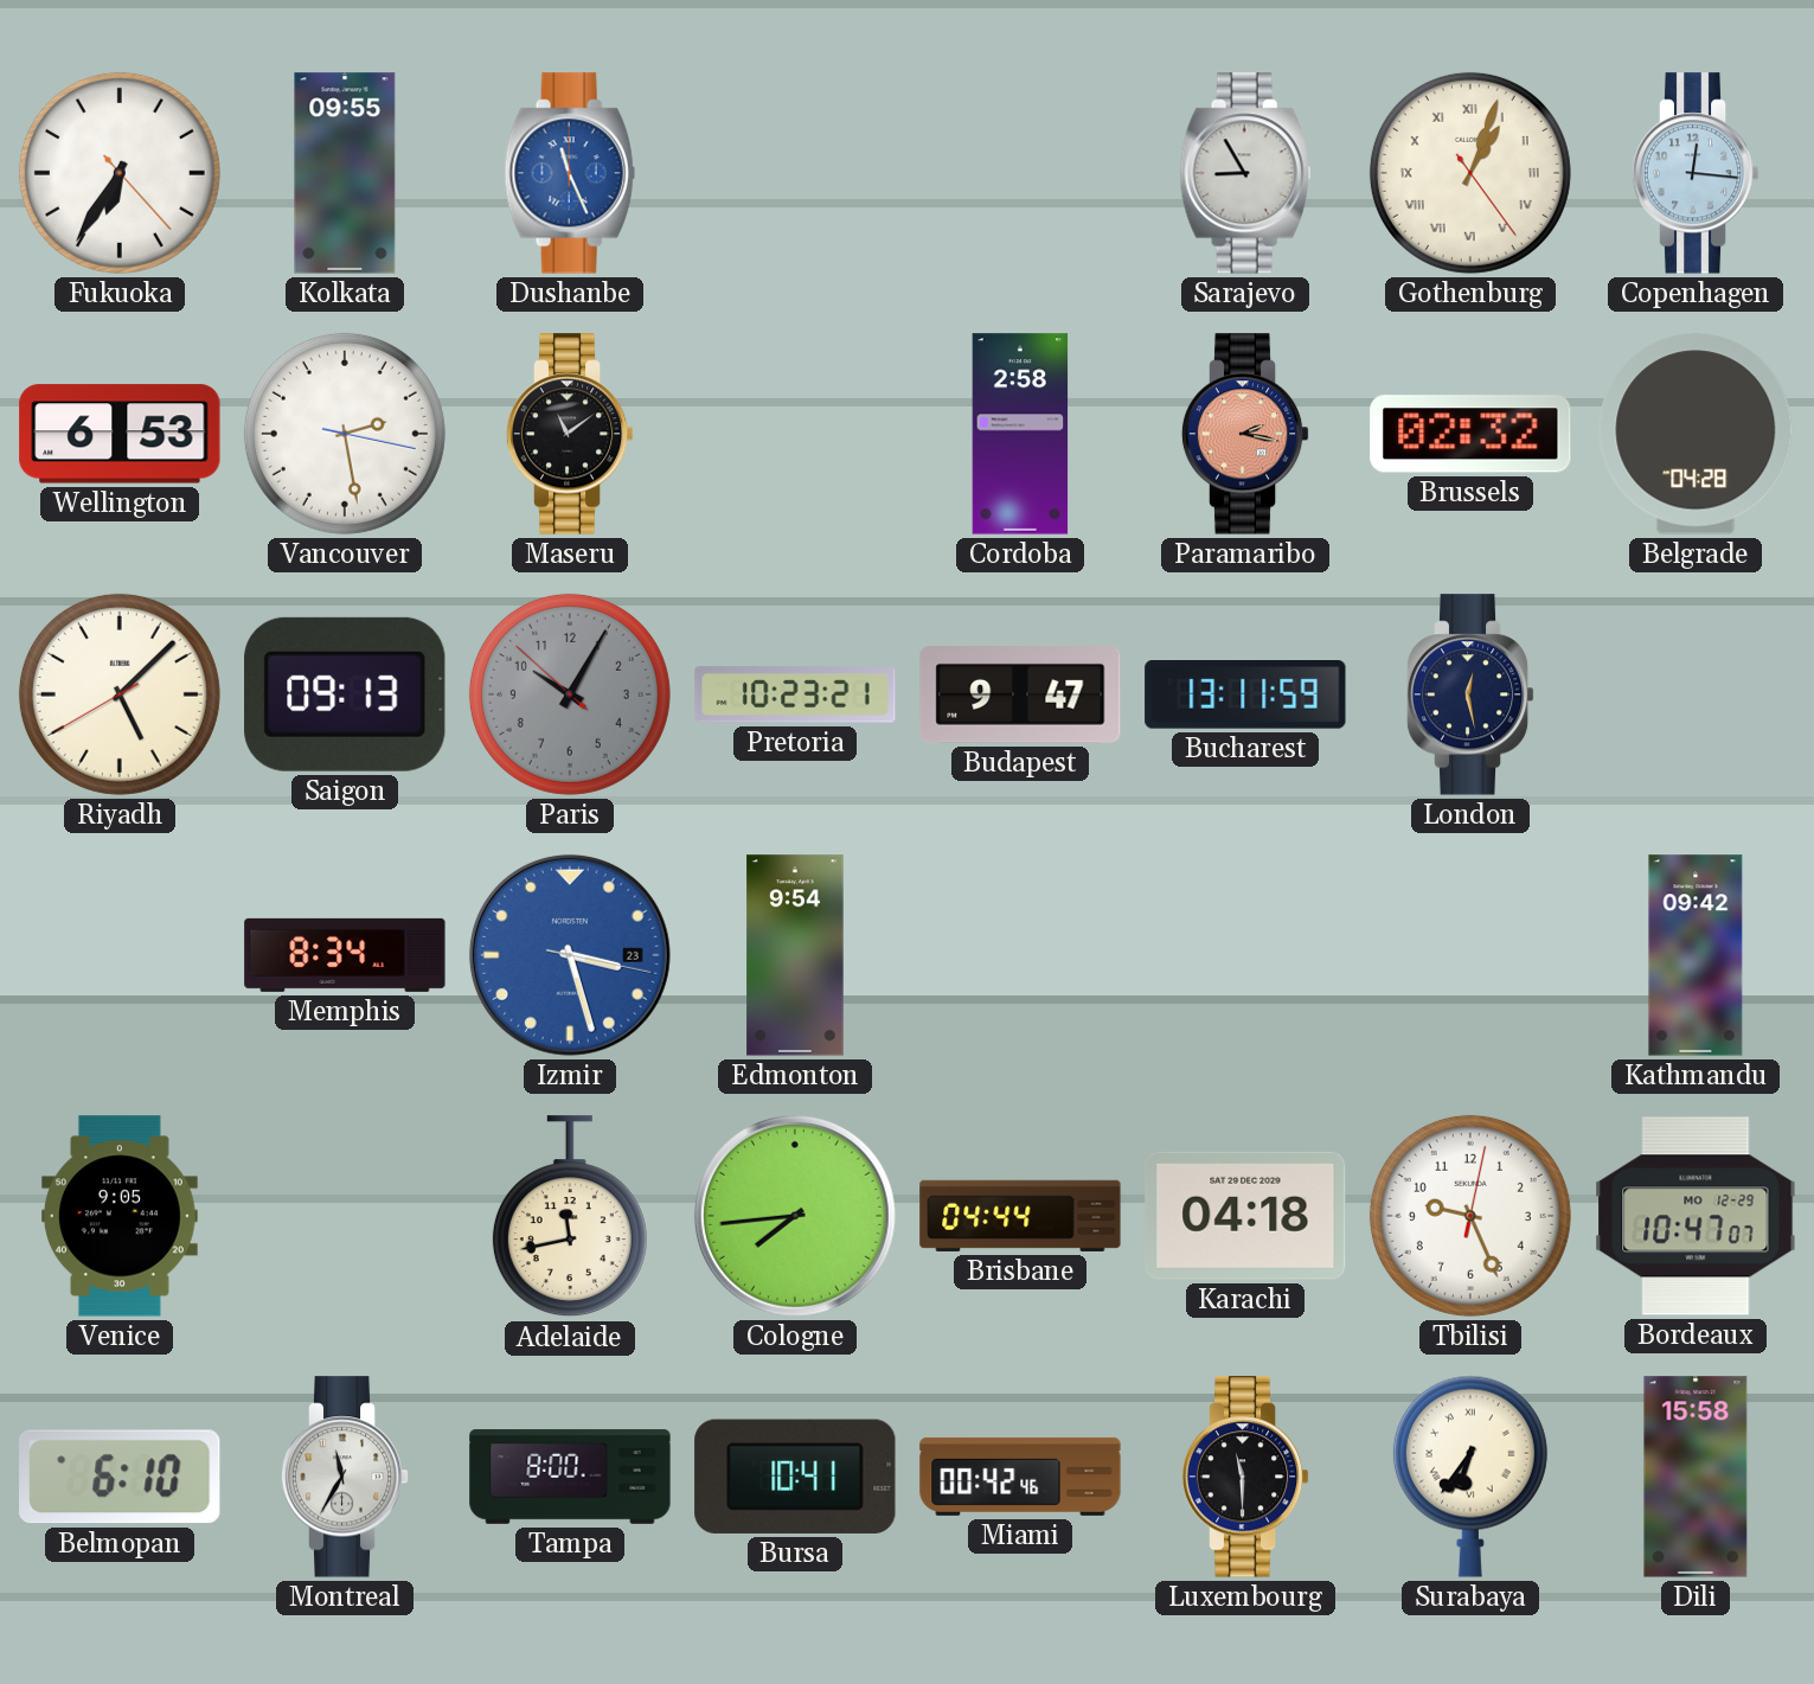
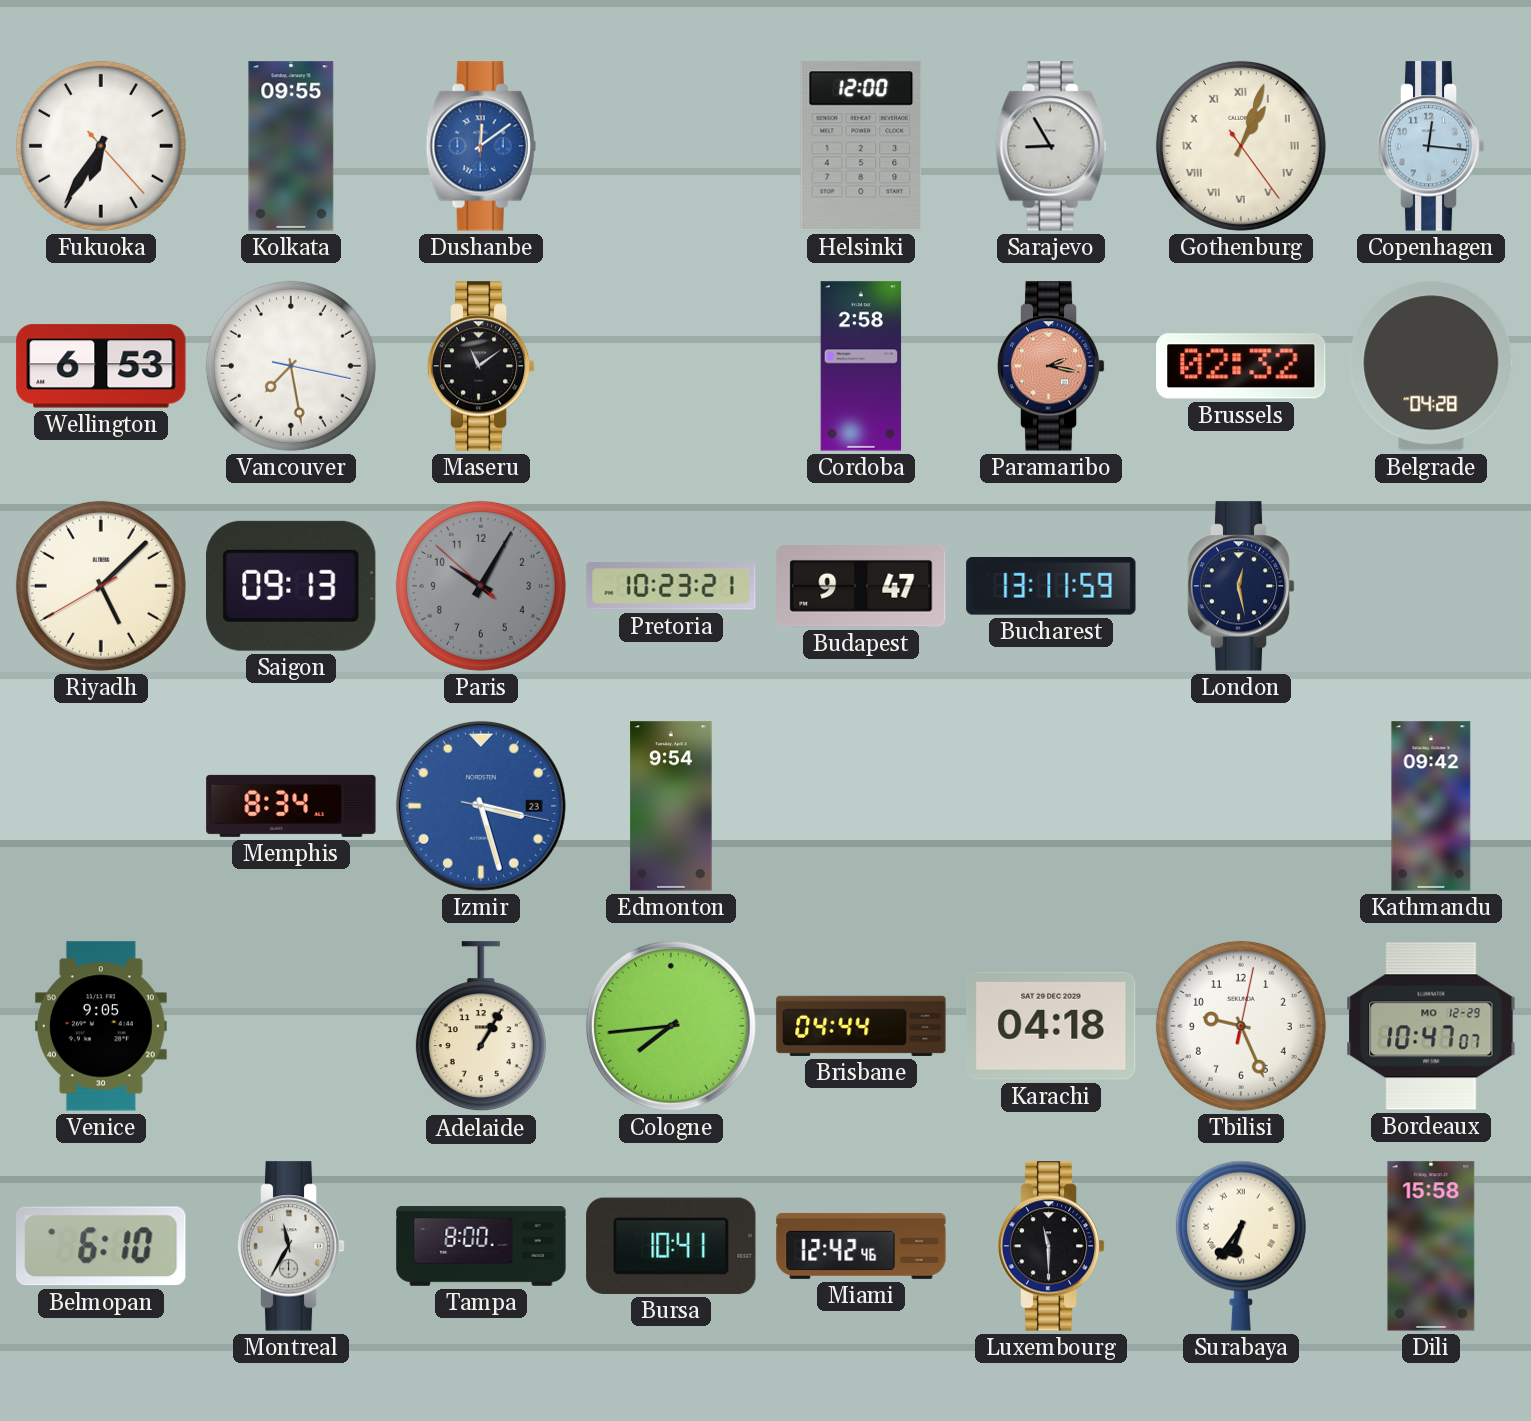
Dushanbe: 11:26 -> 12:09 (481, 146)
Helsinki: none -> 12:00 (861, 146)
Vancouver: 2:28 -> 7:28 (291, 366)
Adelaide: 11:43 -> 1:05 (481, 1027)
Miami: 00:42 -> 12:42 (861, 1246)
